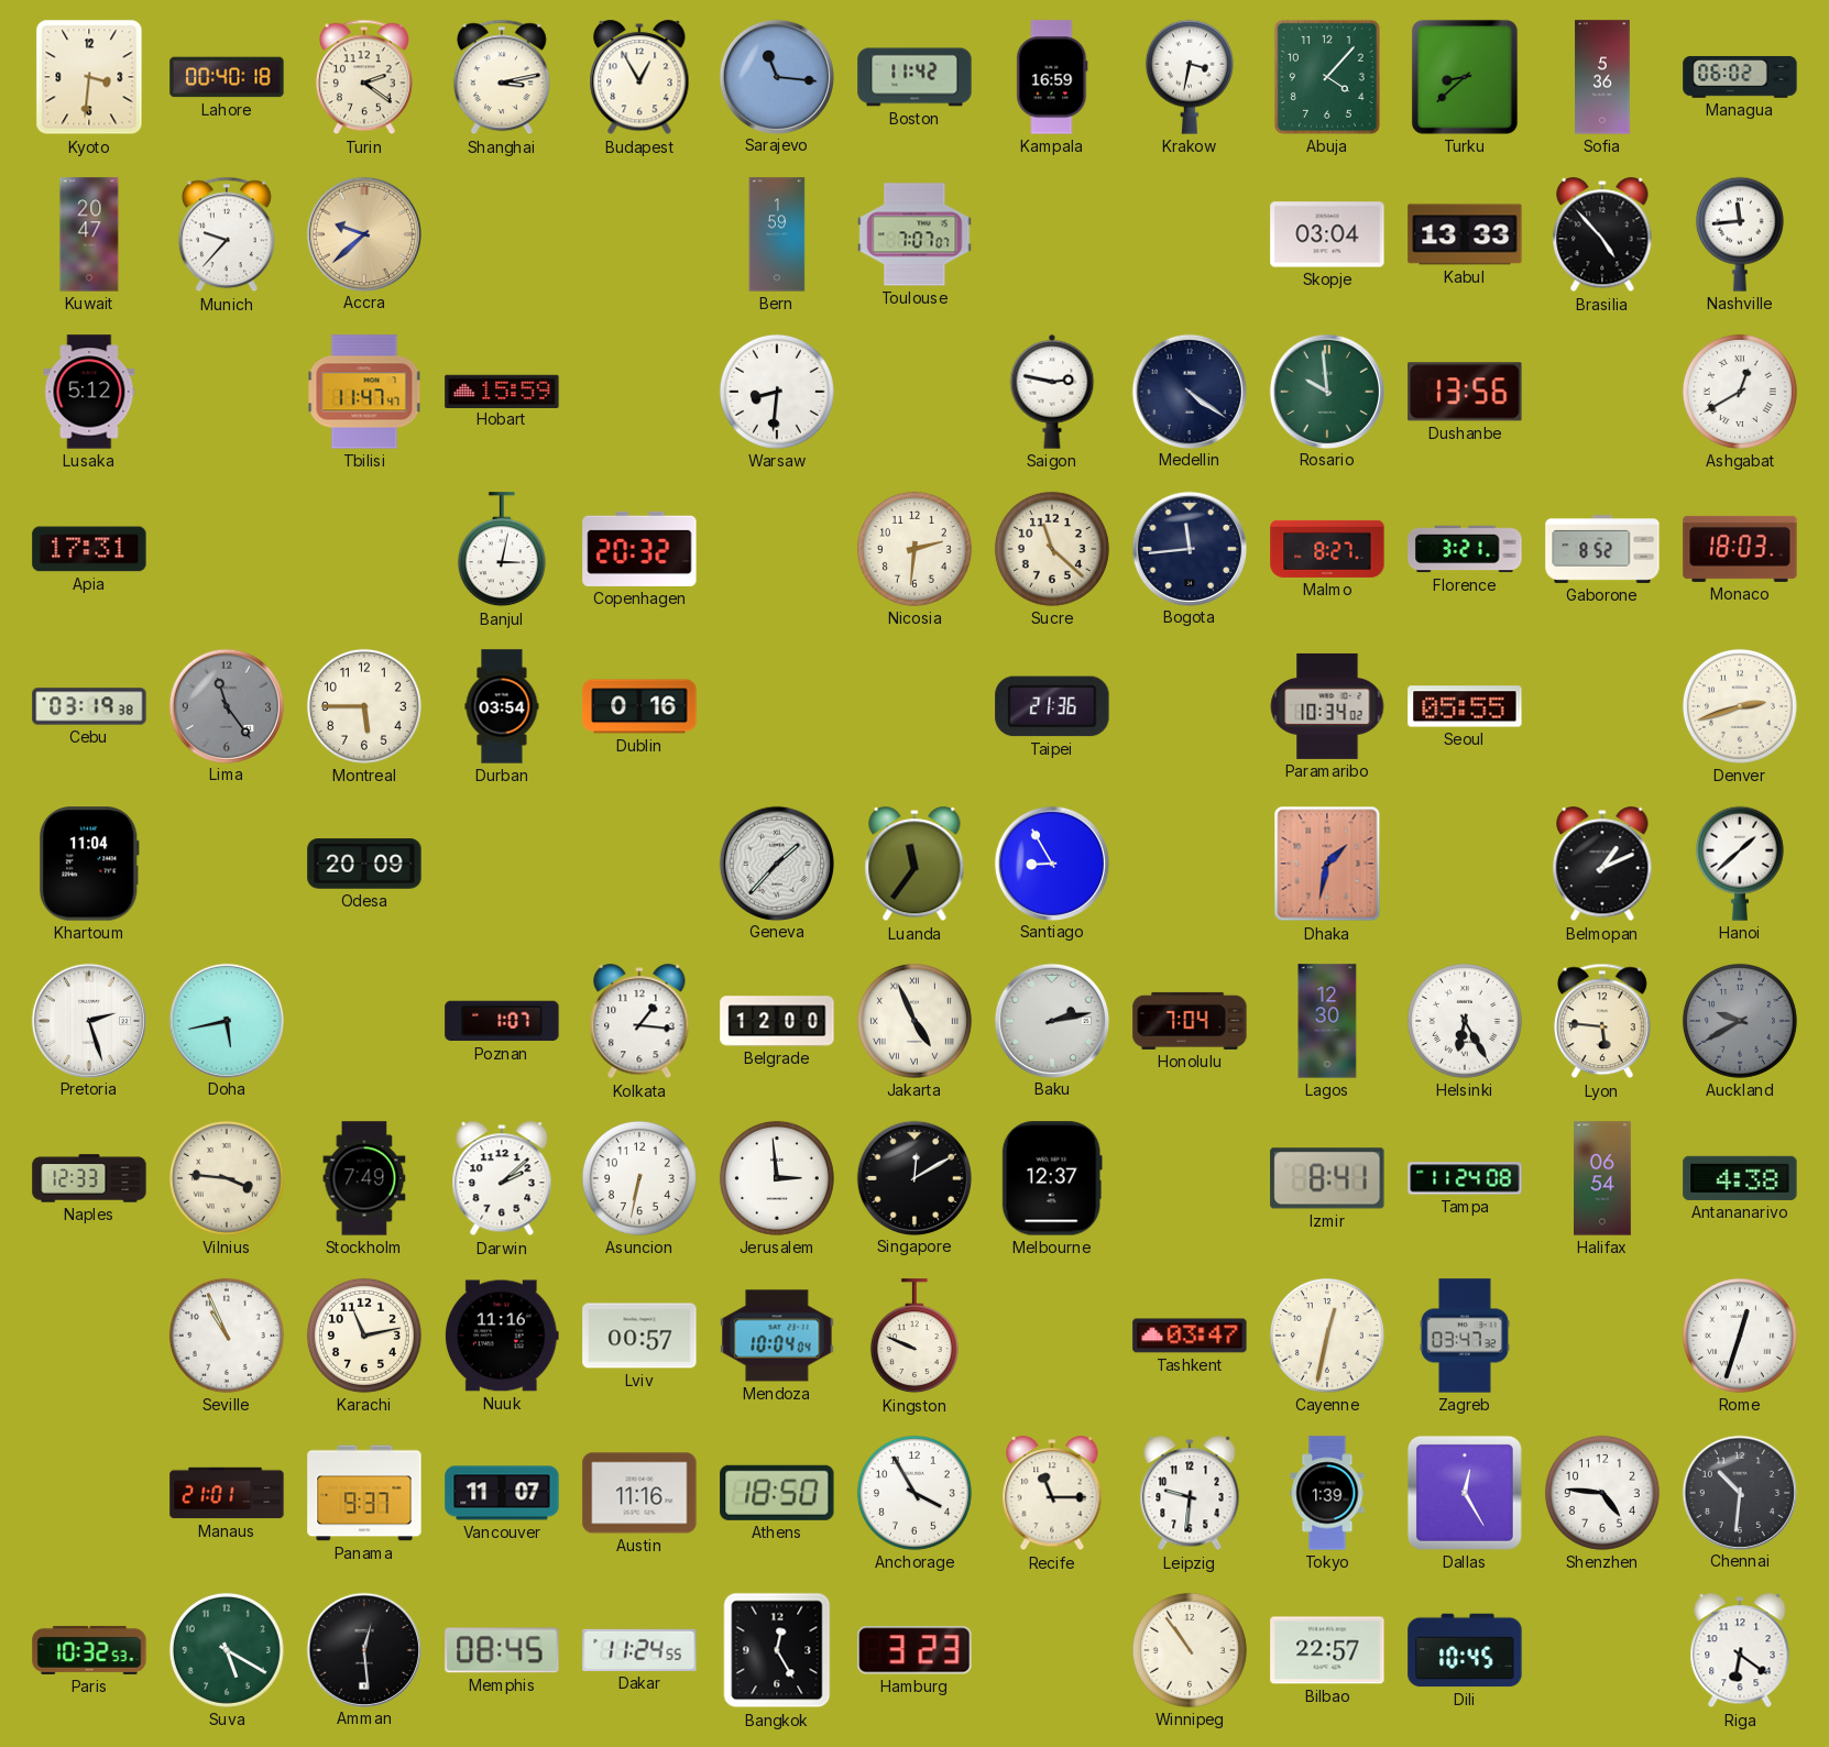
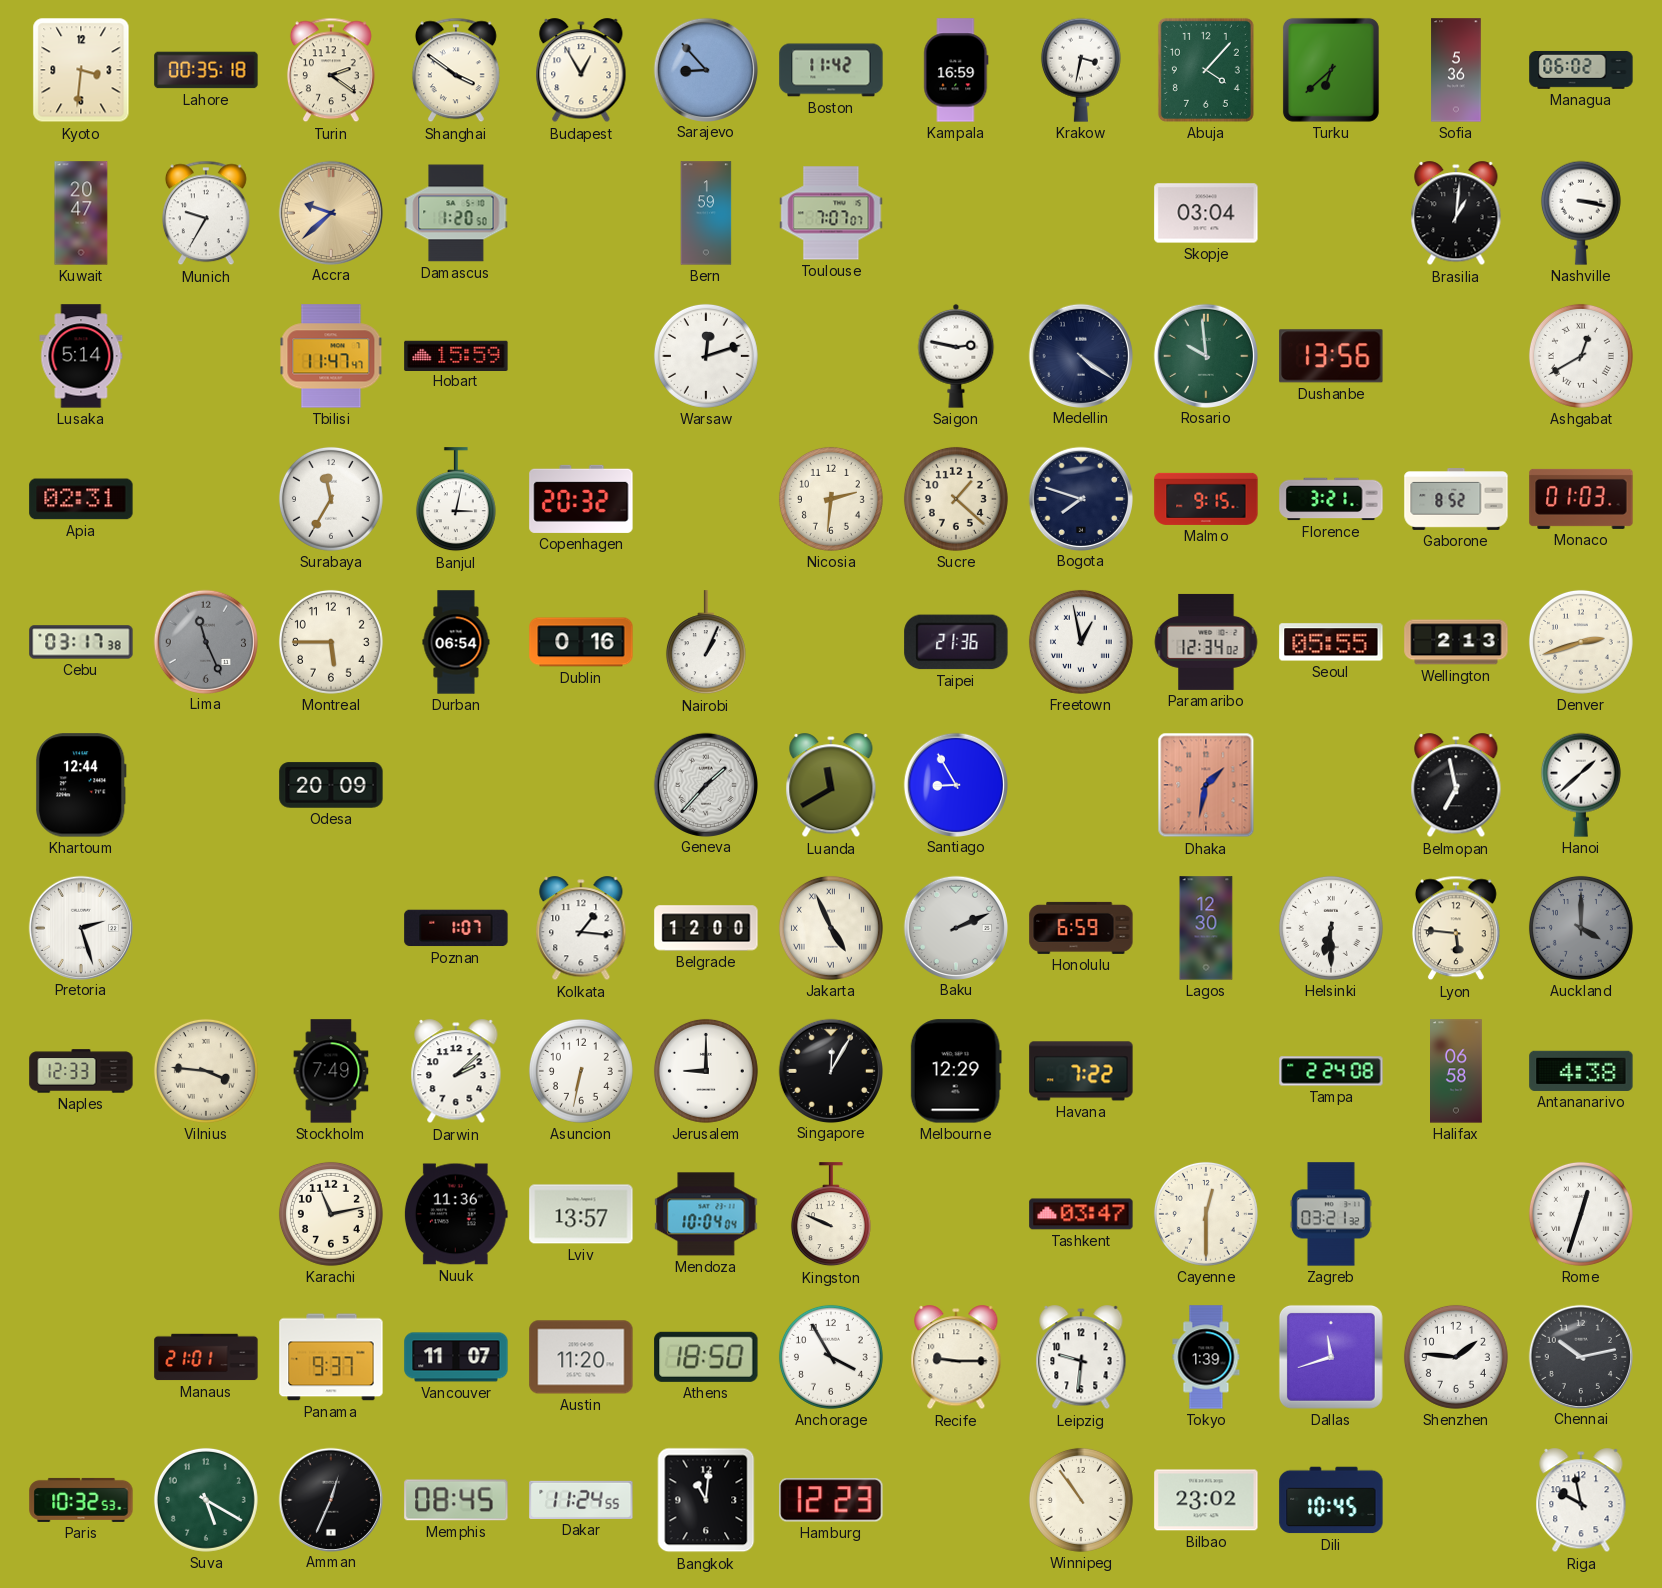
Lahore: 00:40 -> 00:35 (206, 70)
Shanghai: 3:13 -> 3:51 (456, 70)
Sarajevo: 11:16 -> 8:53 (705, 69)
Turku: 8:38 -> 6:38 (1331, 70)
Munich: 9:37 -> 9:35 (206, 213)
Damascus: none -> 1:20 (456, 213)
Kabul: 13:33 -> none (1465, 234)
Brasilia: 4:53 -> 1:01 (1456, 214)
Nashville: 11:44 -> 3:17 (1581, 213)
Lusaka: 5:12 -> 5:14 (81, 356)
Warsaw: 8:31 -> 12:12 (706, 356)
Apia: 17:31 -> 02:31 (81, 499)
Surabaya: none -> 11:35 (331, 499)
Sucre: 11:22 -> 1:22 (956, 499)
Bogota: 11:44 -> 7:48 (1080, 498)
Malmo: 8:27 -> 9:15 (1206, 499)
Monaco: 18:03 -> 01:03 (1581, 499)
Cebu: 03:19 -> 03:17 (81, 642)
Lima: 11:24 -> 11:26 (205, 641)
Durban: 03:54 -> 06:54 (456, 642)
Nairobi: none -> 1:04 (706, 643)
Freetown: none -> 12:58 (1081, 642)
Paramaribo: 10:34 -> 12:34 (1206, 642)
Wellington: none -> 2:13 (1456, 642)
Khartoum: 11:04 -> 12:44 (81, 785)
Luanda: 11:36 -> 11:40 (831, 786)
Belmopan: 1:11 -> 6:58 (1456, 786)
Doha: 5:43 -> none (226, 1020)
Baku: 2:13 -> 2:11 (955, 927)
Honolulu: 7:04 -> 6:59 (1081, 928)
Helsinki: 6:25 -> 6:30 (1331, 928)
Auckland: 9:40 -> 4:00 (1581, 928)
Jerusalem: 2:59 -> 9:00 (706, 1071)
Singapore: 12:10 -> 12:05 (830, 1070)
Melbourne: 12:37 -> 12:29 (956, 1071)
Havana: none -> 7:22 (1081, 1071)
Izmir: 8:41 -> none (1327, 1178)
Tampa: 11:24 -> 2:24 (1331, 1071)
Halifax: 06:54 -> 06:58 (1457, 1071)
Seville: 10:56 -> none (227, 1336)
Nuuk: 11:16 -> 11:36 (456, 1214)
Lviv: 00:57 -> 13:57 (581, 1214)
Cayenne: 12:32 -> 12:30 (1206, 1214)
Zagreb: 03:47 -> 03:21 (1331, 1214)
Austin: 11:16 -> 11:20 (581, 1357)
Recife: 11:15 -> 9:15 (956, 1358)
Dallas: 12:25 -> 11:42 (1331, 1357)
Shenzhen: 4:46 -> 1:46 (1456, 1357)
Chennai: 10:31 -> 10:13 (1580, 1356)
Amman: 12:29 -> 12:34 (330, 1499)
Bangkok: 12:25 -> 11:01 (706, 1500)
Hamburg: 3:23 -> 12:23 (831, 1500)
Bilbao: 22:57 -> 23:02 (1206, 1500)
Riga: 6:21 -> 9:58 (1581, 1501)
